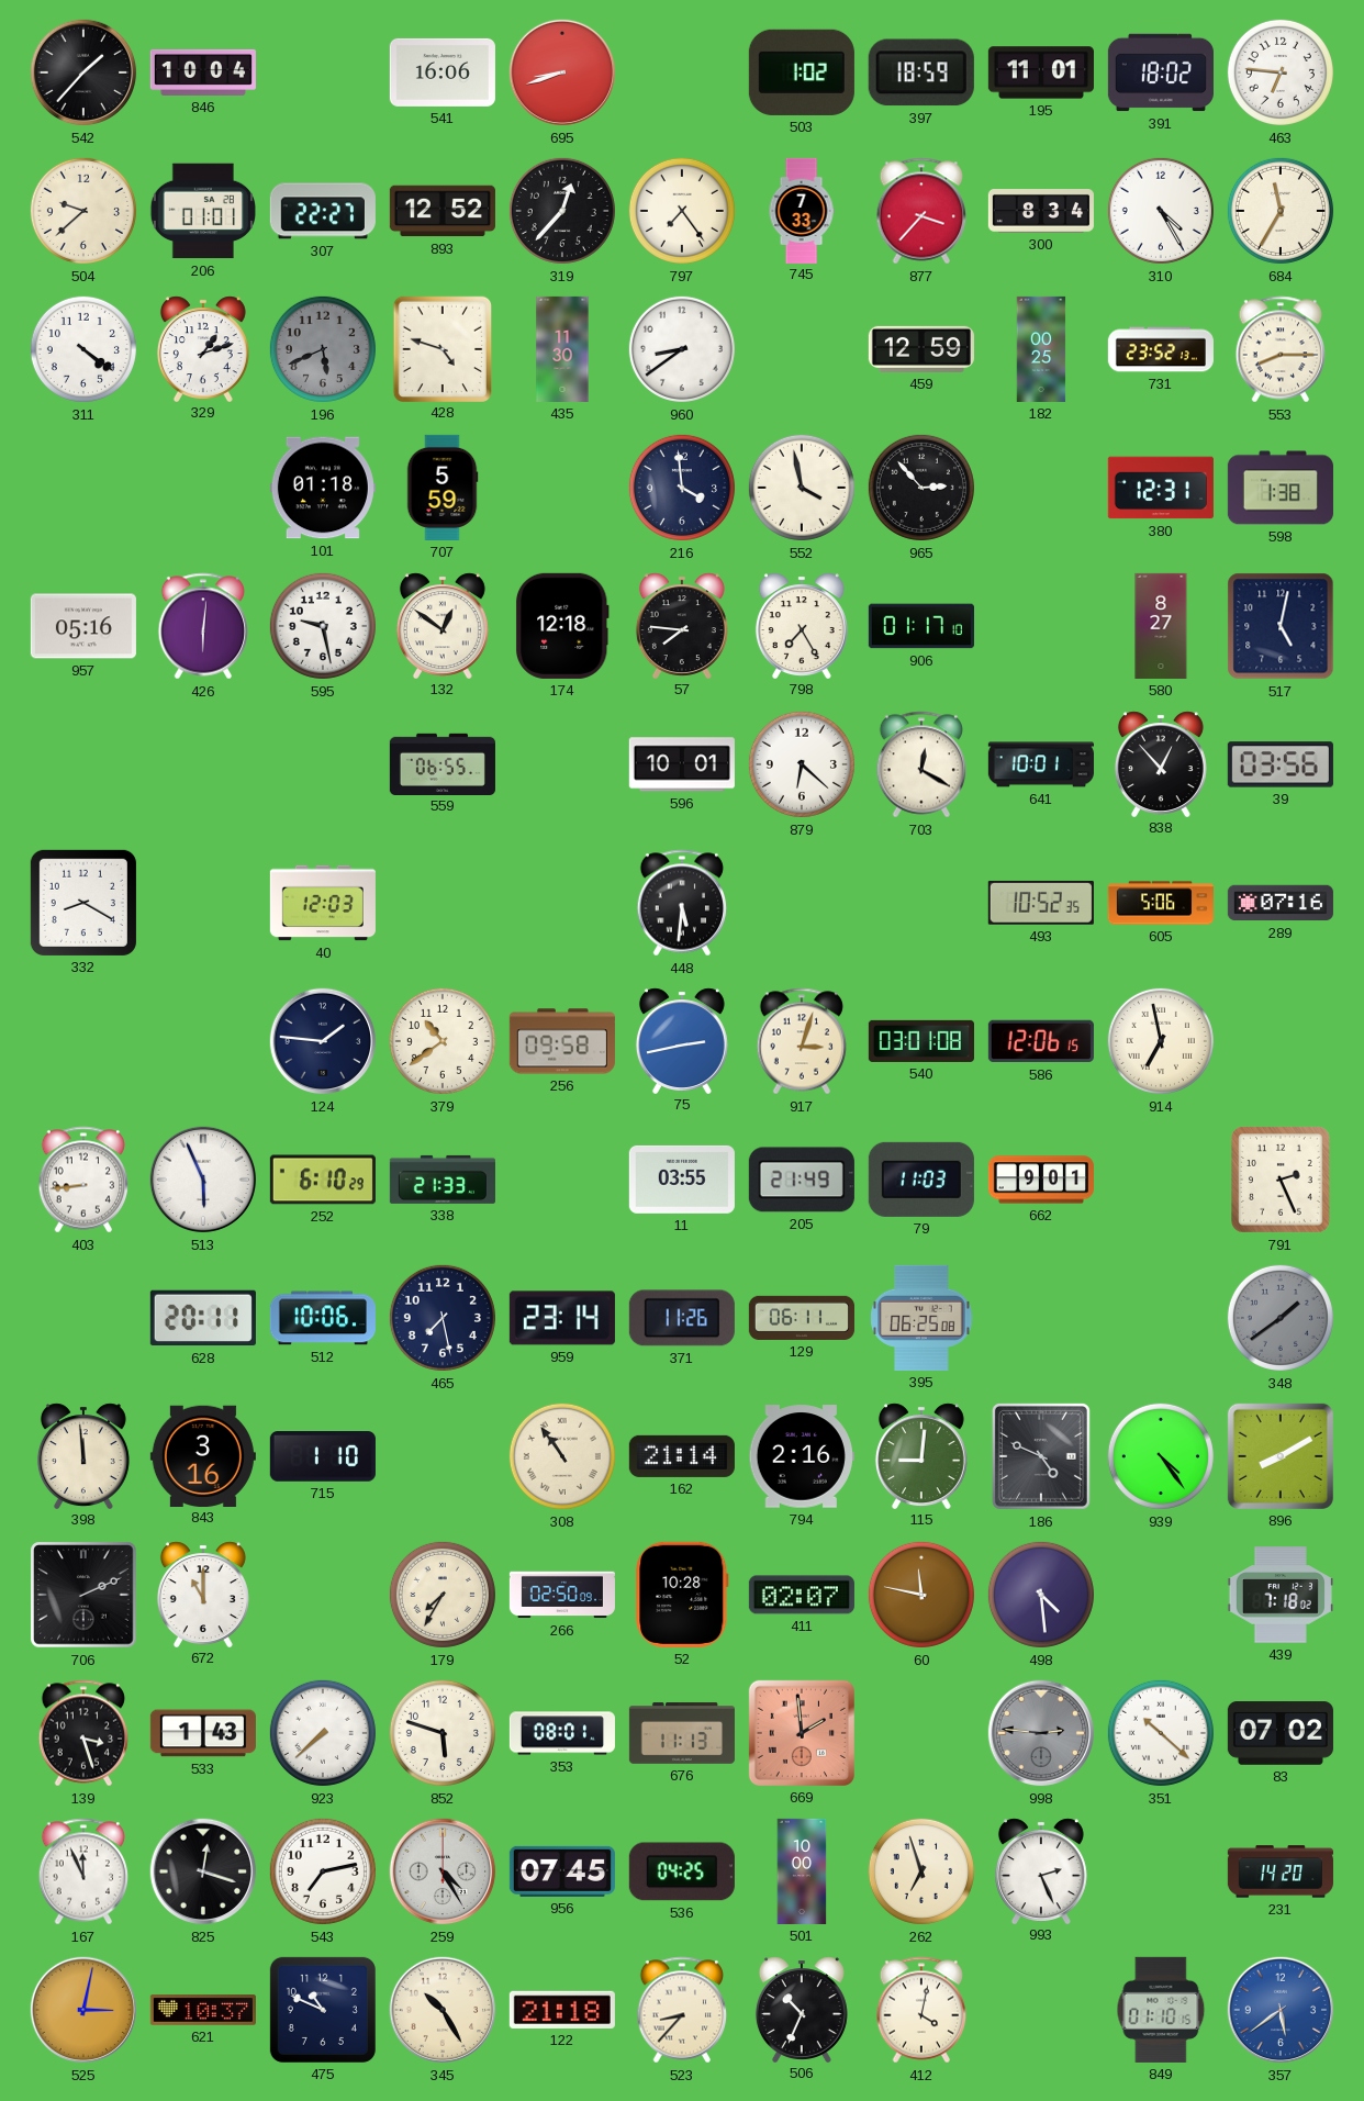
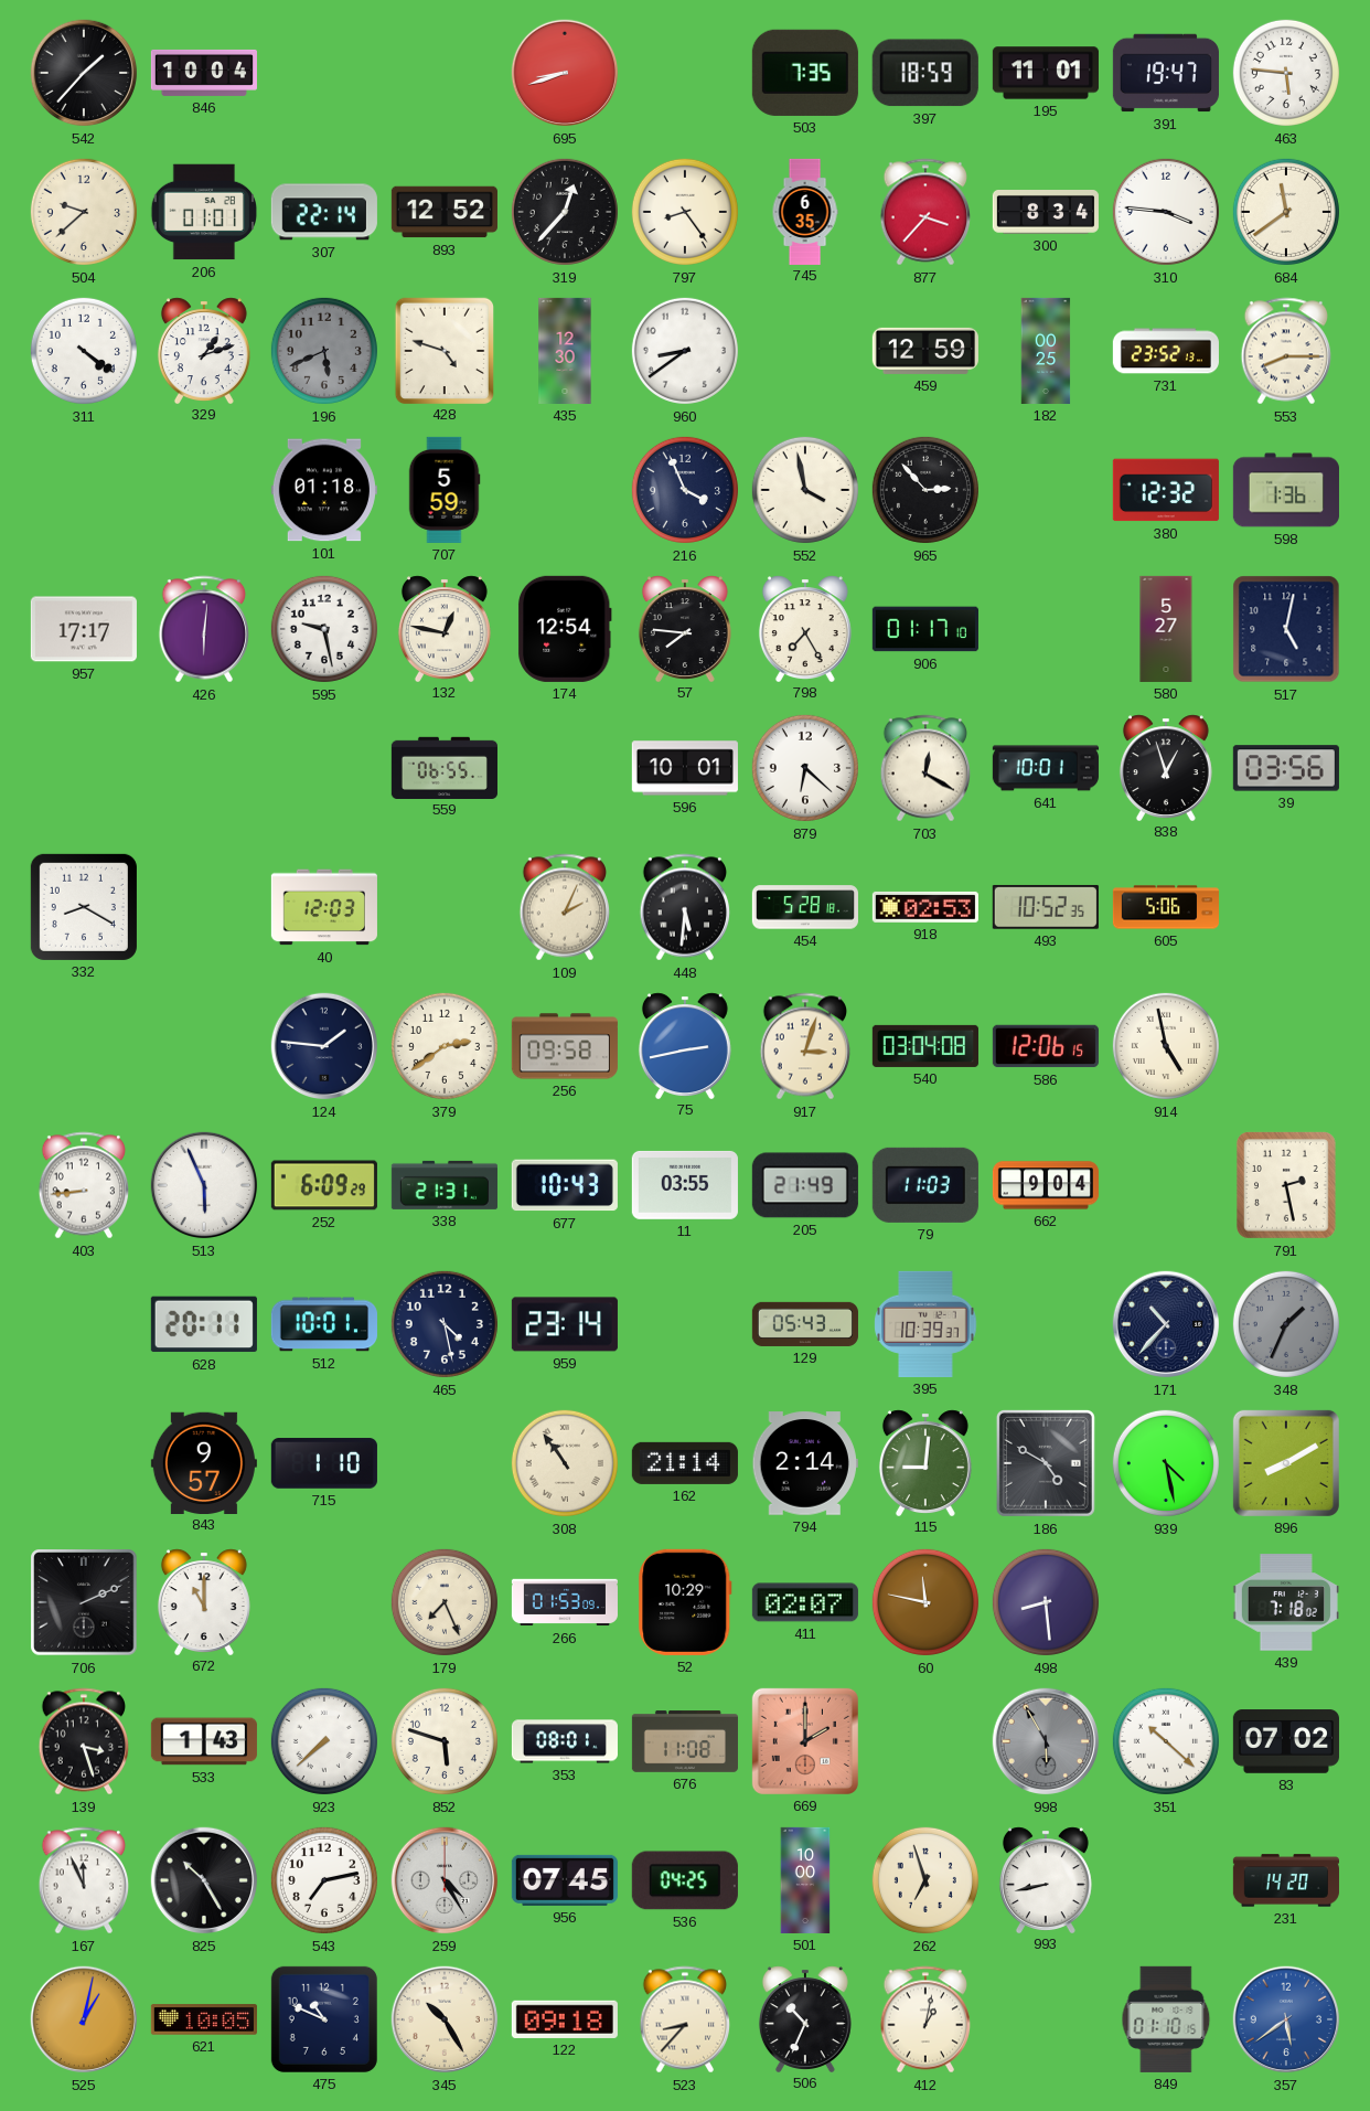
541: 16:06 -> none (443, 72)
503: 1:02 -> 7:35 (805, 73)
391: 18:02 -> 19:47 (1166, 73)
463: 6:46 -> 5:46 (1286, 73)
307: 22:27 -> 22:14 (324, 212)
797: 7:24 -> 8:24 (685, 212)
745: 7:33 -> 6:35 (805, 211)
310: 4:25 -> 3:46 (1166, 212)
684: 11:35 -> 11:39 (1286, 212)
435: 11:30 -> 12:30 (565, 351)
216: 3:59 -> 3:56 (685, 490)
380: 12:31 -> 12:32 (1166, 490)
598: 1:38 -> 1:36 (1286, 490)
957: 05:16 -> 17:17 (84, 629)
132: 12:51 -> 12:47 (445, 628)
174: 12:18 -> 12:54 (565, 629)
580: 8:27 -> 5:27 (1166, 629)
838: 12:53 -> 12:57 (1166, 767)
109: none -> 2:04 (565, 907)
454: none -> 5:28 (805, 907)
918: none -> 02:53 (925, 907)
289: 07:16 -> none (1281, 903)
379: 10:39 -> 2:39 (445, 1046)
540: 03:01 -> 03:04 (925, 1046)
914: 6:58 -> 4:58 (1166, 1046)
252: 6:10 -> 6:09 (324, 1185)
338: 21:33 -> 21:31 (445, 1185)
677: none -> 10:43 (565, 1185)
662: 9:01 -> 9:04 (1046, 1185)
791: 2:26 -> 2:28 (1287, 1186)
512: 10:06 -> 10:01 (324, 1324)
465: 7:28 -> 4:28 (445, 1324)
371: 11:26 -> none (682, 1318)
129: 06:11 -> 05:43 (805, 1324)
395: 06:25 -> 10:39 (925, 1324)
171: none -> 10:37 (1166, 1324)
348: 1:39 -> 1:34 (1286, 1324)
398: 11:59 -> none (83, 1455)
843: 3:16 -> 9:57 (204, 1462)
794: 2:16 -> 2:14 (805, 1463)
186: 4:49 -> 4:50 (1046, 1463)
939: 4:24 -> 4:28 (1166, 1463)
179: 7:35 -> 7:26 (445, 1602)
266: 02:50 -> 01:53 (565, 1602)
52: 10:28 -> 10:29 (685, 1602)
498: 4:29 -> 8:29 (1046, 1602)
676: 11:13 -> 11:08 (685, 1741)
669: 1:59 -> 2:00 (805, 1741)
998: 2:46 -> 5:55 (1046, 1741)
825: 12:18 -> 10:25 (204, 1880)
993: 2:26 -> 8:43 (1046, 1879)
525: 3:02 -> 1:02 (84, 2019)
621: 10:37 -> 10:05 (204, 2019)
122: 21:18 -> 09:18 (565, 2019)
412: 4:02 -> 1:02 (925, 2019)
